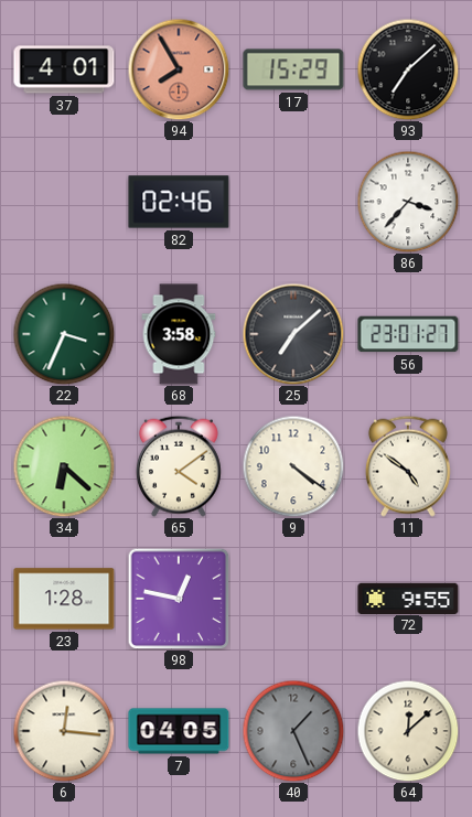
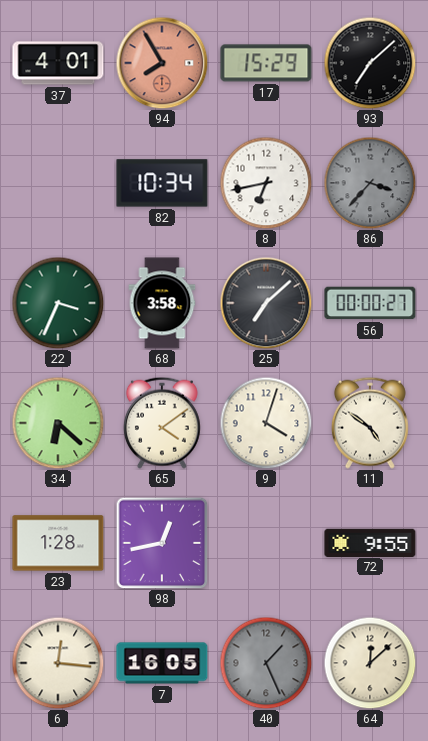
82: 02:46 -> 10:34 (162, 183)
8: none -> 6:43 (266, 183)
86 dial: white -> grey (370, 183)
56: 23:01 -> 00:00 (370, 303)
9: 4:21 -> 4:03 (266, 423)
98: 12:47 -> 12:43 (162, 543)
7: 04:05 -> 16:05 (162, 663)
